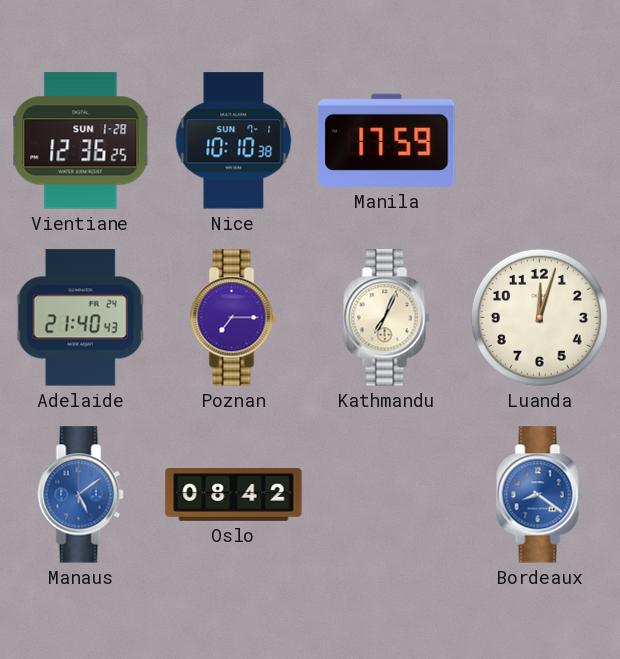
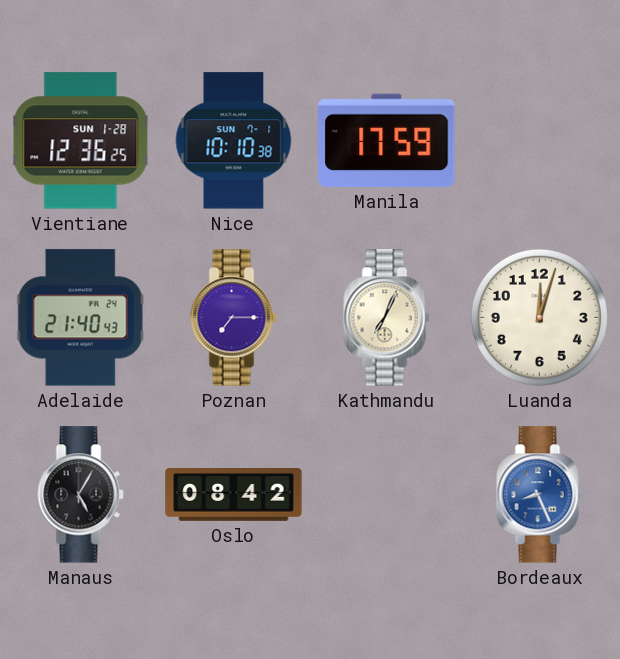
Manaus: 5:09 -> 5:05 (81, 495)
Manaus dial: blue -> black (81, 495)
Bordeaux: 8:21 -> 8:26 (540, 495)
